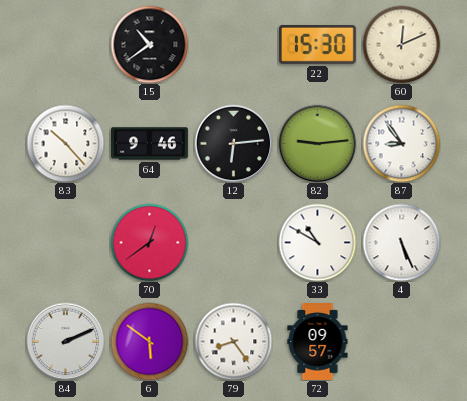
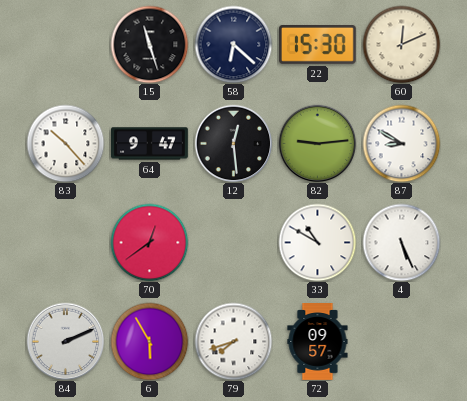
15: 10:39 -> 11:27 (149, 44)
58: none -> 6:22 (233, 44)
64: 9:46 -> 9:47 (150, 144)
12: 6:14 -> 12:29 (233, 143)
87: 8:54 -> 8:50 (401, 143)
6: 5:51 -> 5:55 (149, 341)
79: 8:24 -> 7:42 (233, 341)
